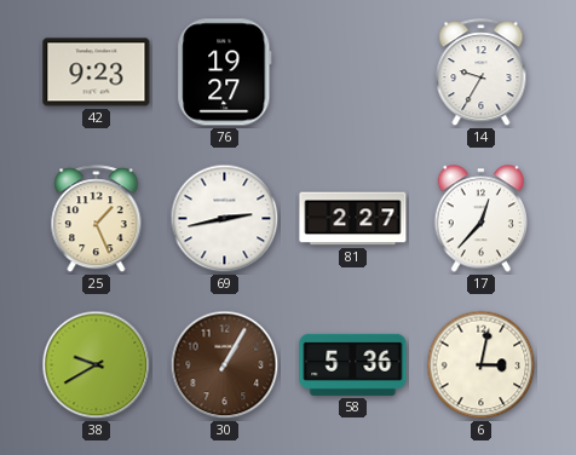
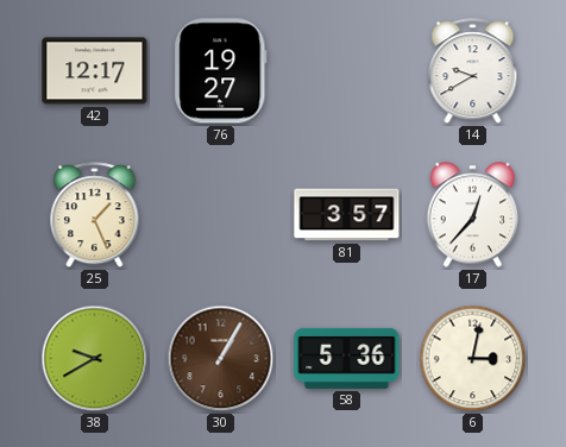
42: 9:23 -> 12:17 (95, 71)
14: 9:35 -> 9:40 (473, 71)
69: 2:43 -> none (225, 219)
81: 2:27 -> 3:57 (347, 215)
